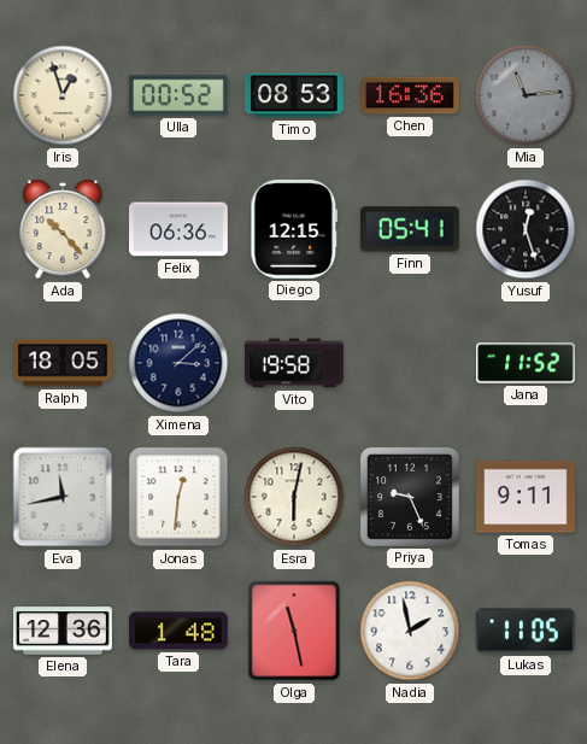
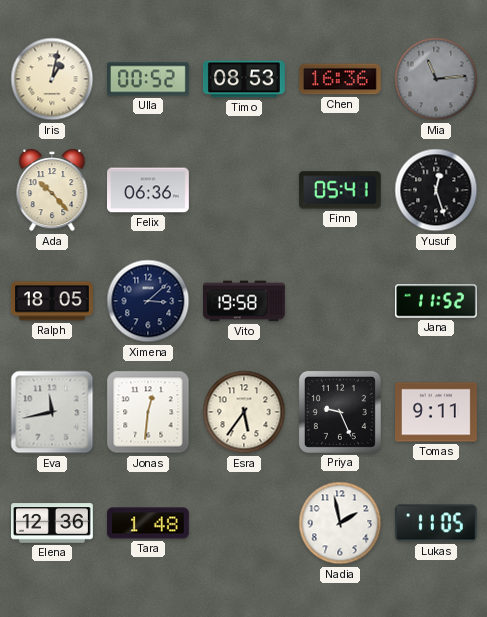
Iris: 12:57 -> 1:02 (52, 79)
Diego: 12:15 -> none (294, 229)
Esra: 6:02 -> 5:36 (244, 412)
Olga: 11:28 -> none (294, 631)
